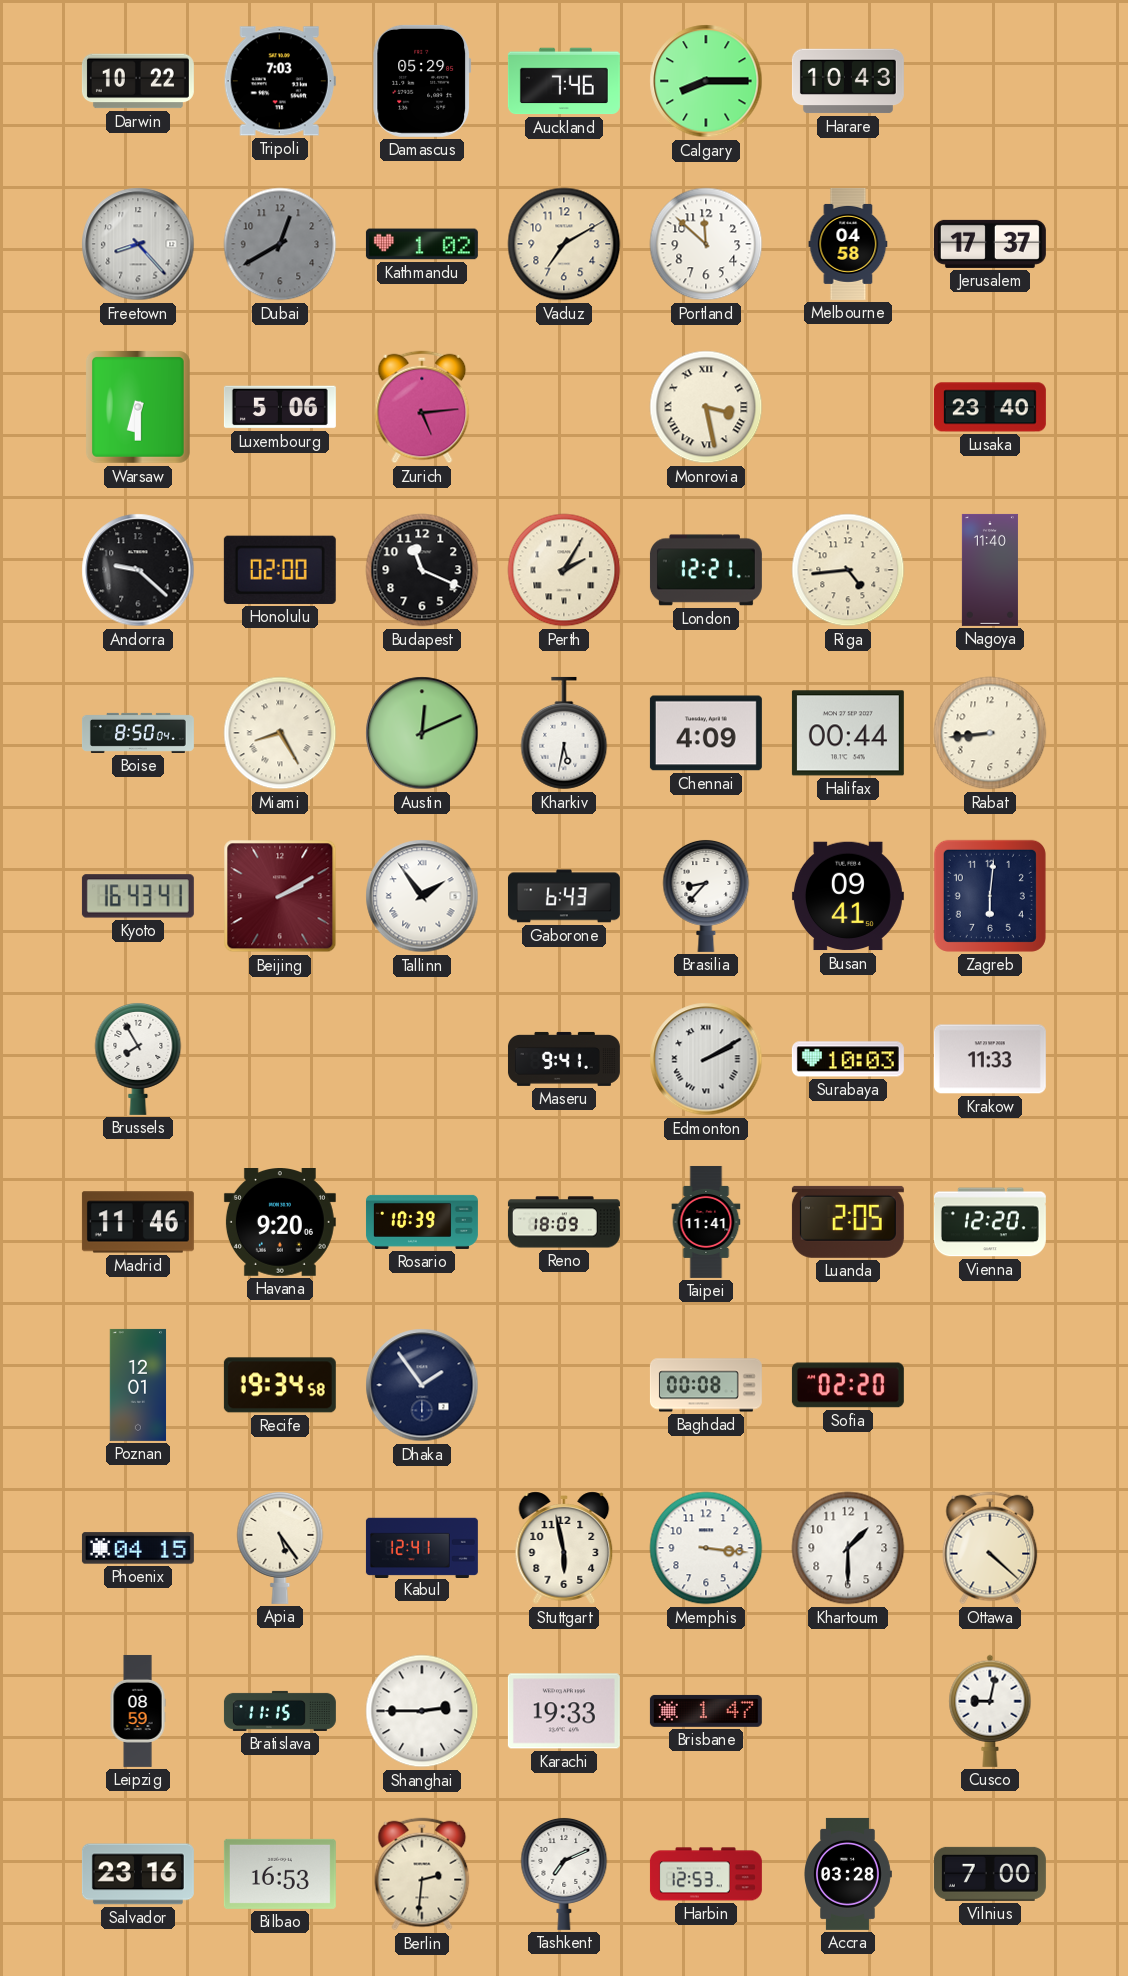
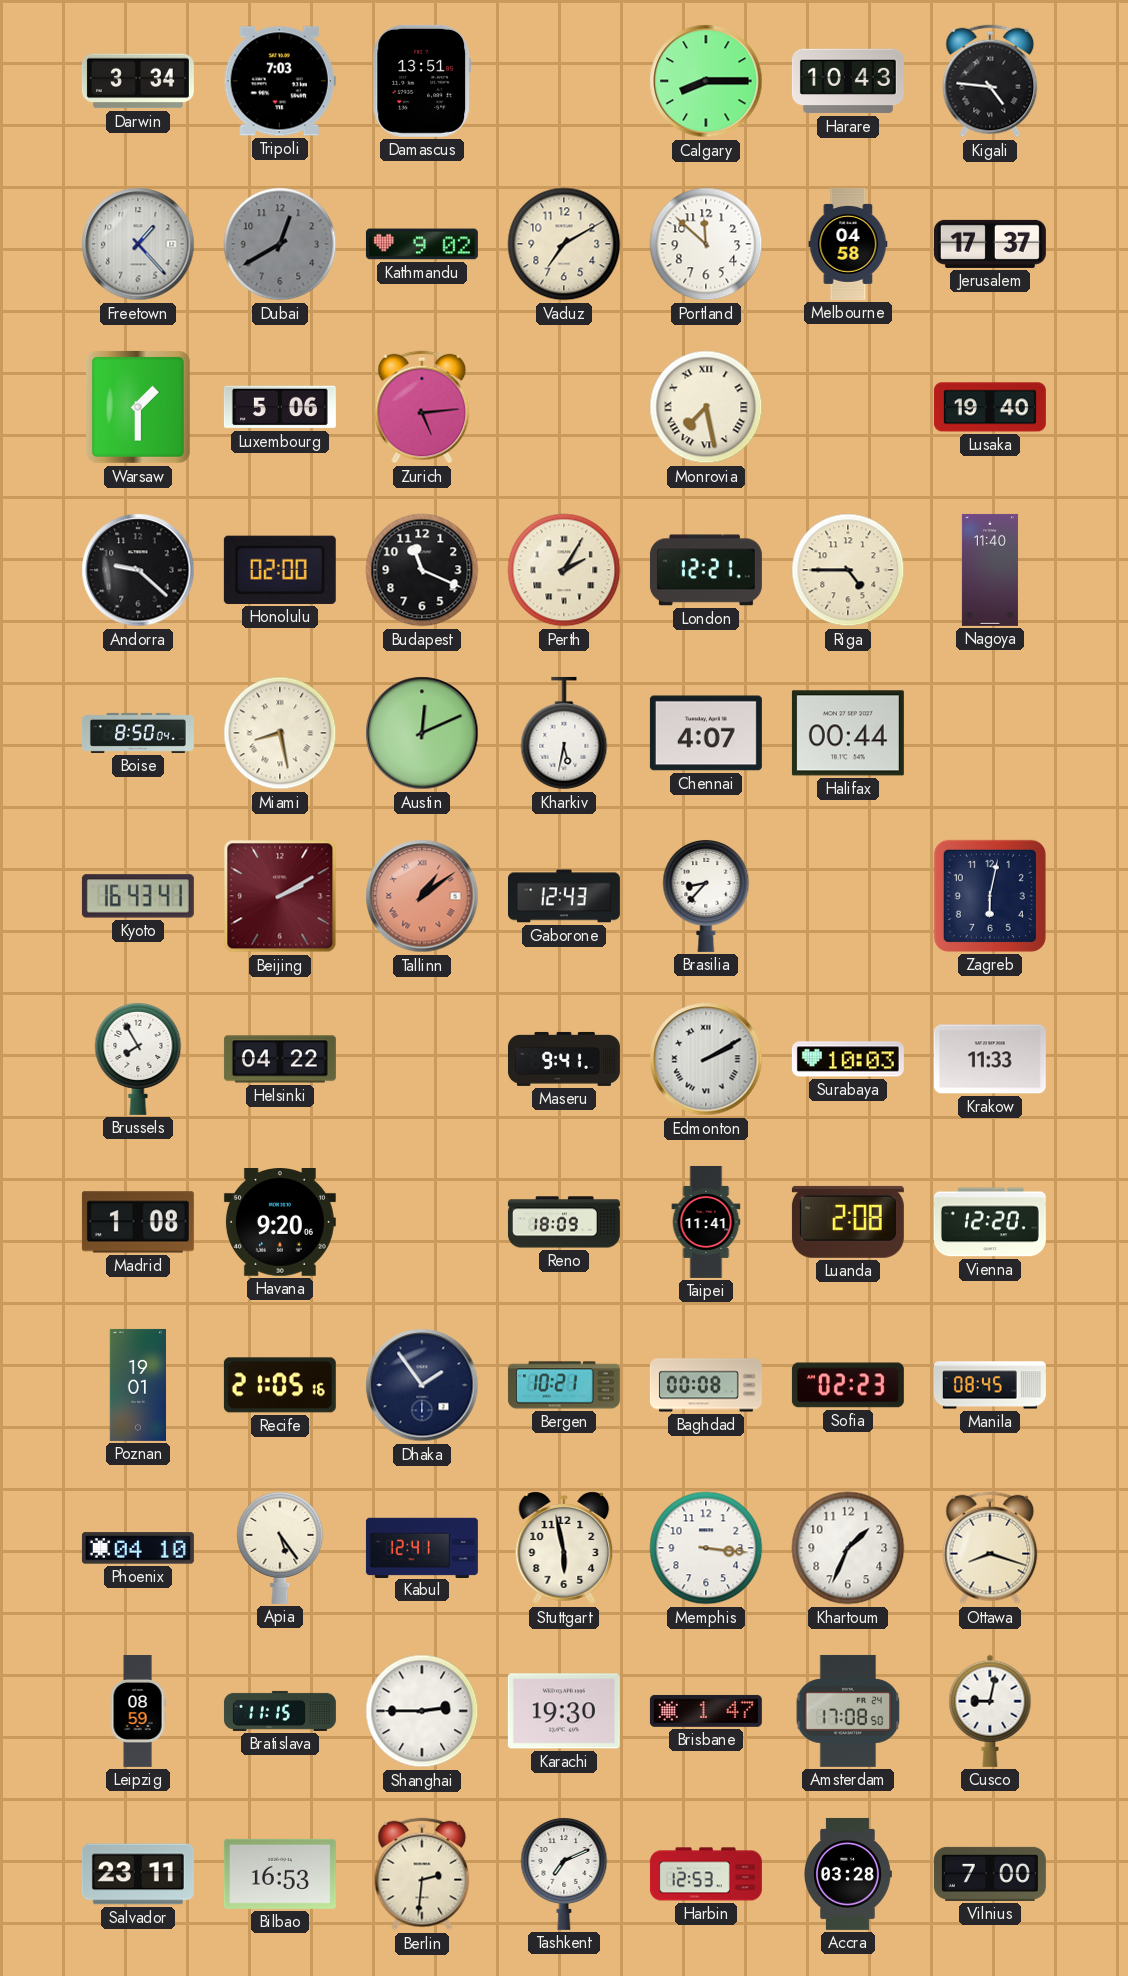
Darwin: 10:22 -> 3:34 (138, 81)
Damascus: 05:29 -> 13:51 (422, 81)
Auckland: 7:46 -> none (564, 81)
Kigali: none -> 4:46 (990, 81)
Freetown: 8:23 -> 1:23 (138, 244)
Kathmandu: 1:02 -> 9:02 (422, 244)
Warsaw: 6:30 -> 1:30 (138, 407)
Monrovia: 3:28 -> 7:28 (706, 407)
Lusaka: 23:40 -> 19:40 (990, 407)
Riga: 4:44 -> 4:45 (848, 570)
Miami: 8:25 -> 8:28 (280, 733)
Chennai: 4:09 -> 4:07 (706, 733)
Rabat: 8:44 -> none (990, 733)
Tallinn: 1:54 -> 1:09 (422, 896)
Tallinn dial: white -> salmon (422, 896)
Gaborone: 6:43 -> 12:43 (564, 896)
Busan: 09:41 -> none (848, 896)
Zagreb: 6:01 -> 6:02 (990, 896)
Helsinki: none -> 04:22 (280, 1059)
Madrid: 11:46 -> 1:08 (138, 1222)
Rosario: 10:39 -> none (422, 1222)
Luanda: 2:05 -> 2:08 (848, 1222)
Poznan: 12:01 -> 19:01 (138, 1385)
Recife: 19:34 -> 21:05 (280, 1385)
Bergen: none -> 10:21 (564, 1385)
Sofia: 02:20 -> 02:23 (848, 1385)
Manila: none -> 08:45 (990, 1385)
Phoenix: 04:15 -> 04:10 (138, 1548)
Khartoum: 1:30 -> 1:34 (848, 1548)
Ottawa: 4:22 -> 8:18 (990, 1548)
Karachi: 19:33 -> 19:30 (564, 1711)
Amsterdam: none -> 17:08 (848, 1711)
Salvador: 23:16 -> 23:11 (138, 1874)
